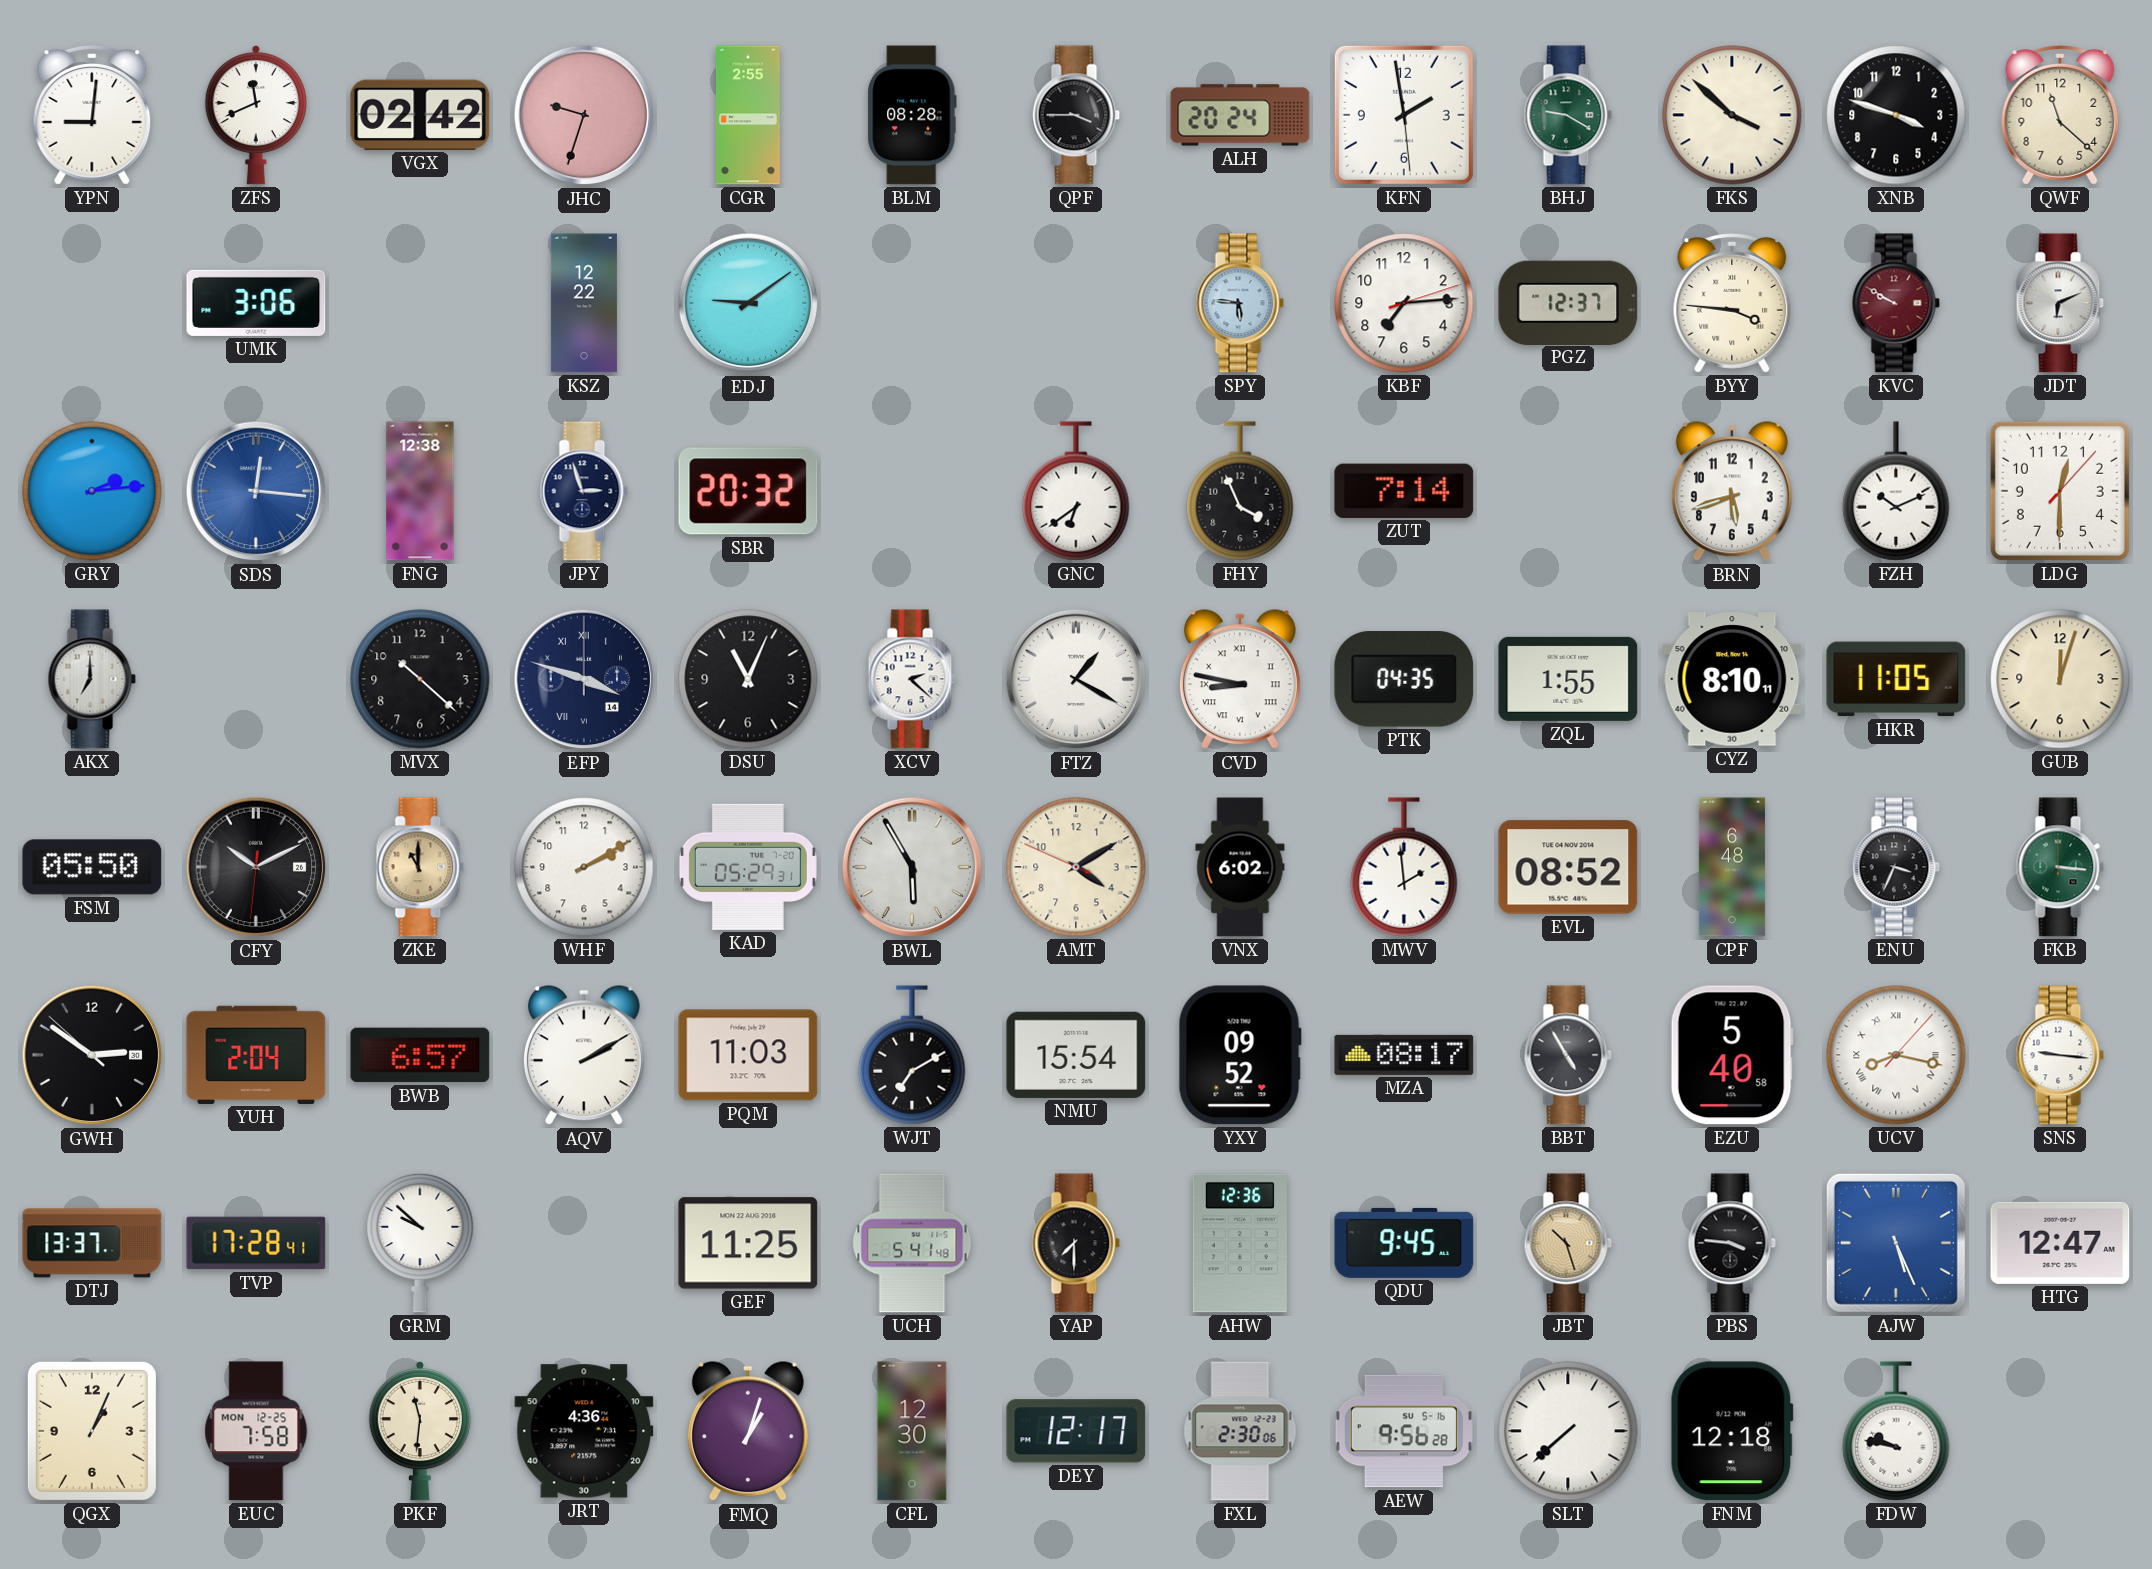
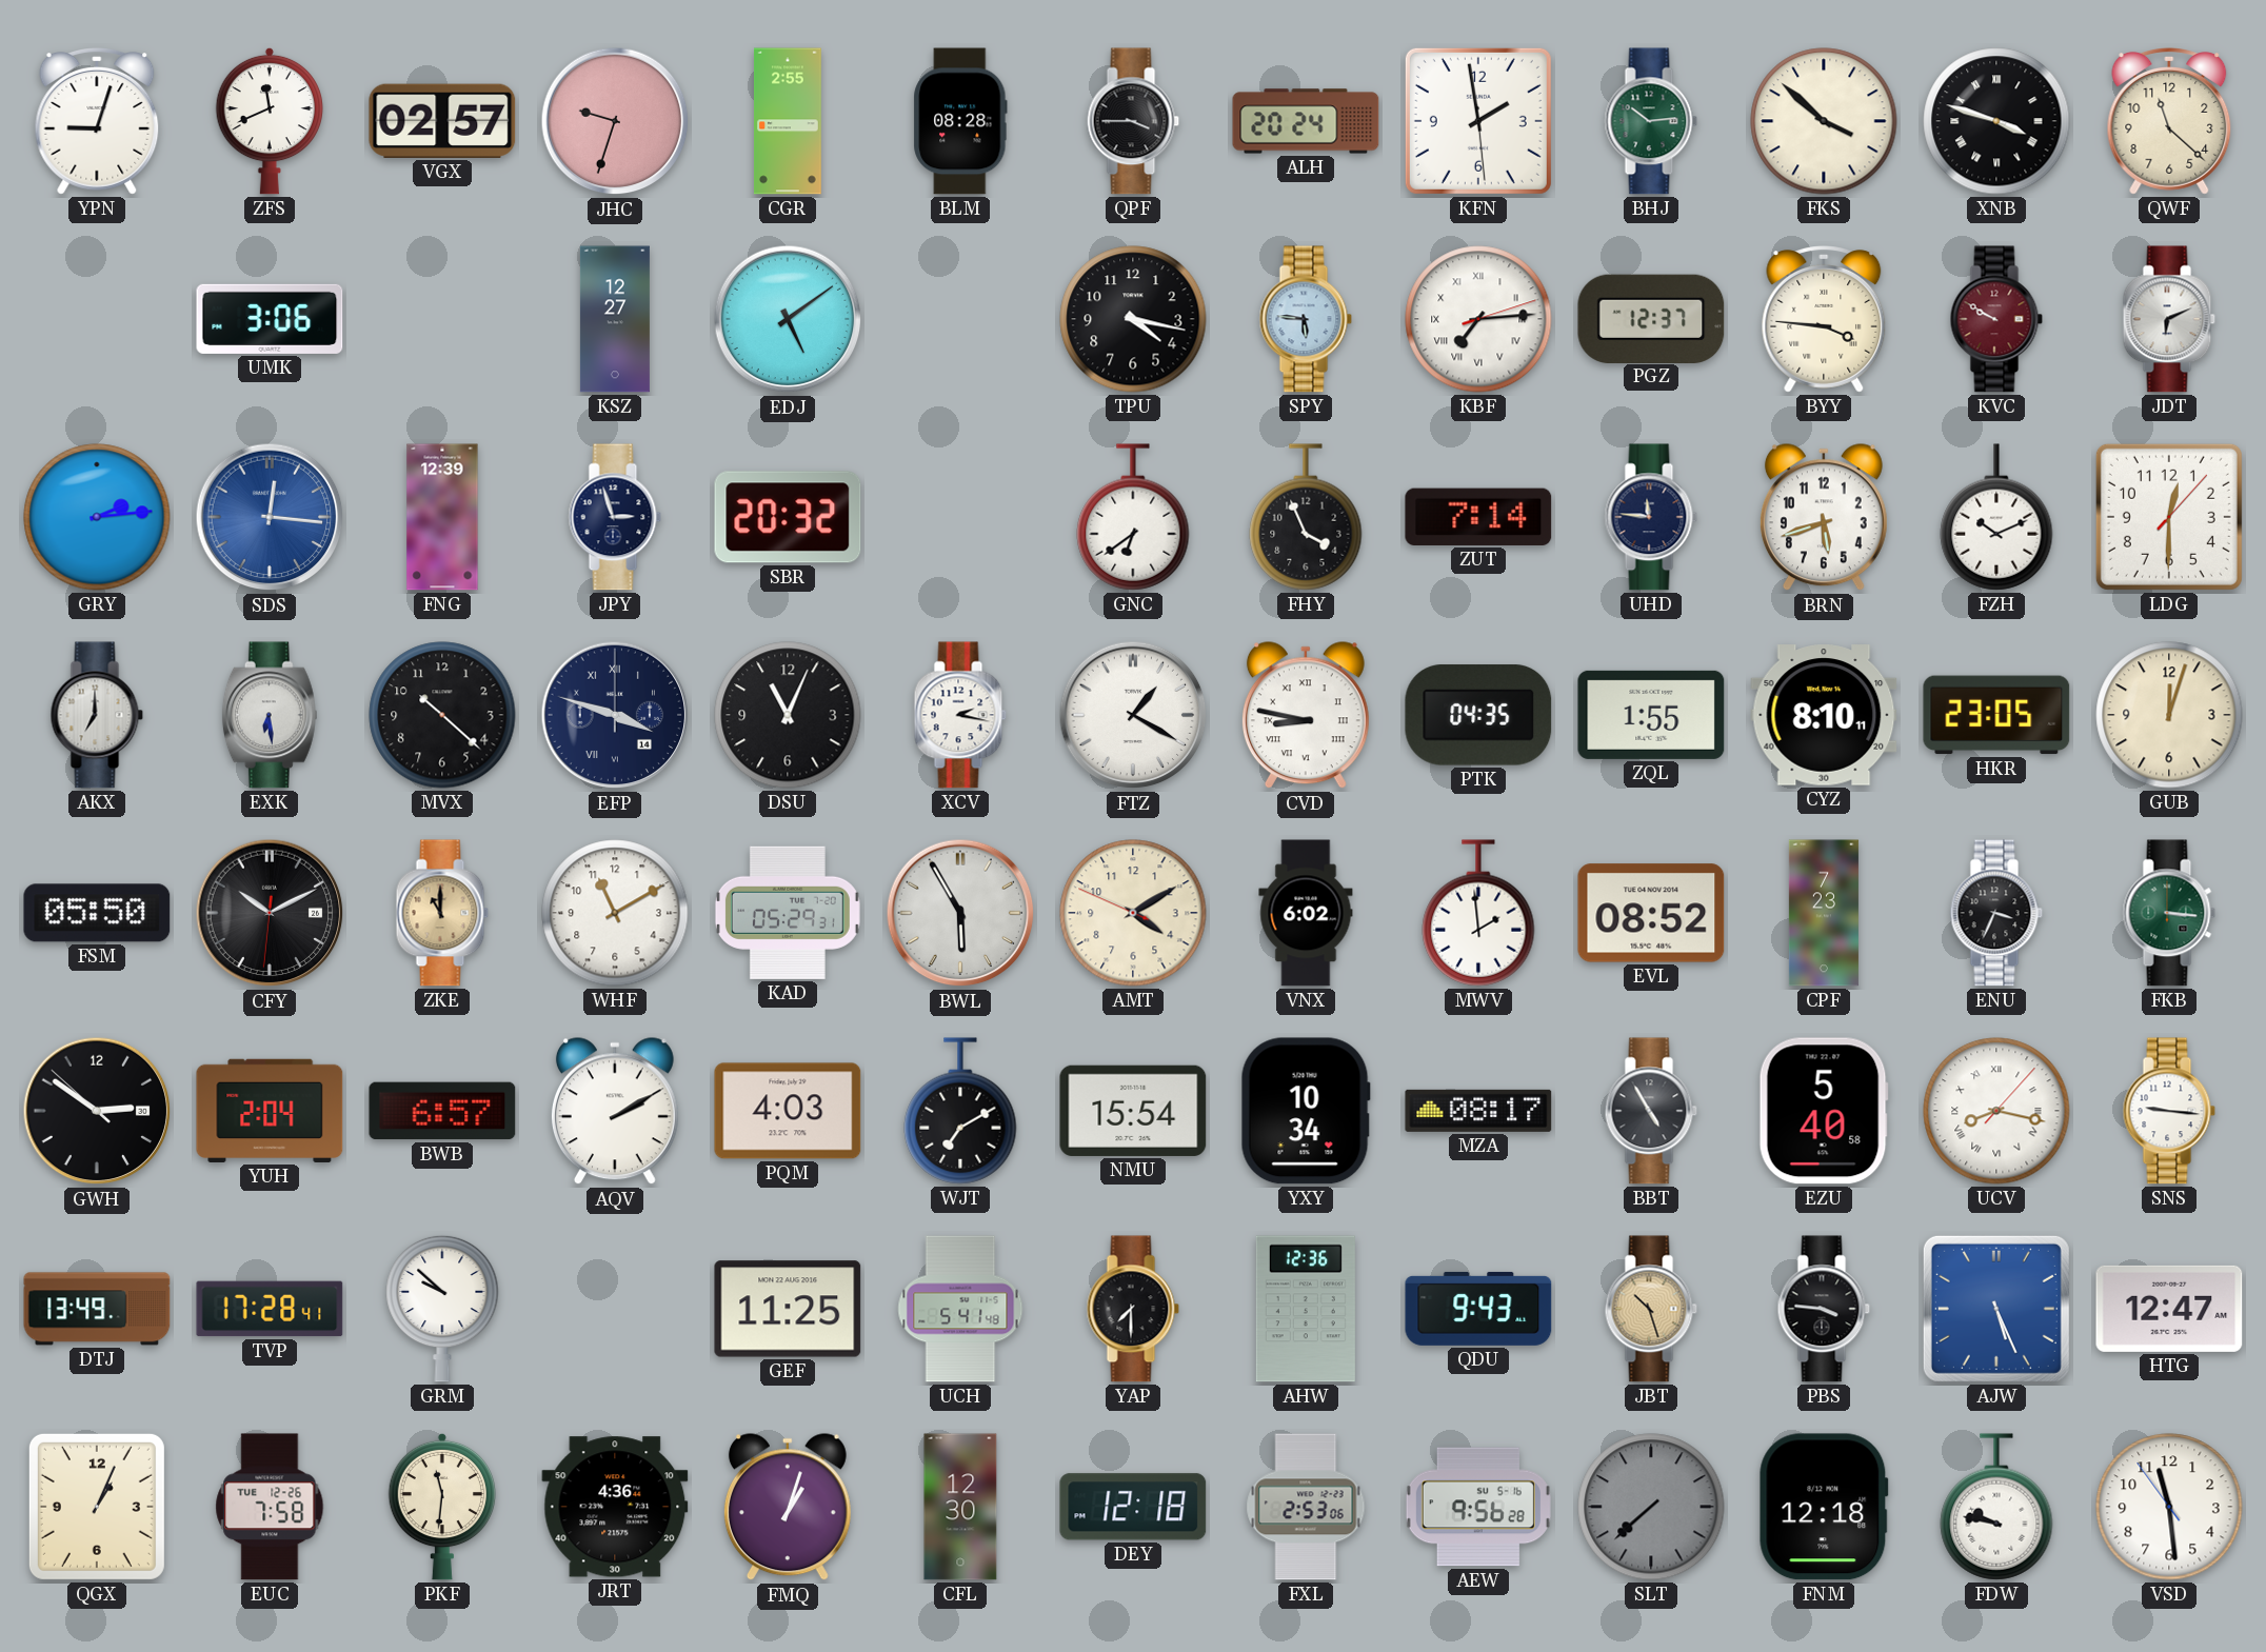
YPN: 9:01 -> 9:03 (97, 122)
VGX: 02:42 -> 02:57 (442, 121)
BHJ: 9:20 -> 10:14 (1651, 121)
XNB numerals: Arabic -> Roman (1996, 121)
KSZ: 12:22 -> 12:27 (615, 319)
EDJ: 9:09 -> 5:09 (788, 319)
TPU: none -> 4:17 (1133, 319)
KBF numerals: Arabic -> Roman (1478, 319)
FNG: 12:38 -> 12:39 (442, 517)
UHD: none -> 11:46 (1651, 517)
EXK: none -> 6:29 (270, 715)
XCV: 2:22 -> 2:17 (960, 715)
HKR: 11:05 -> 23:05 (1996, 715)
WHF: 2:10 -> 11:10 (615, 913)
CPF: 6:48 -> 7:23 (1824, 913)
PQM: 11:03 -> 4:03 (788, 1111)
YXY: 09:52 -> 10:34 (1306, 1111)
DTJ: 13:37 -> 13:49 (97, 1309)
QDU: 9:45 -> 9:43 (1478, 1309)
EUC date: MON 12-25 -> TUE 12-26 (270, 1507)
DEY: 12:17 -> 12:18 (1133, 1507)
FXL: 2:30 -> 2:53 (1306, 1507)
SLT dial: white -> grey (1651, 1507)
VSD: none -> 11:28 (2169, 1507)
